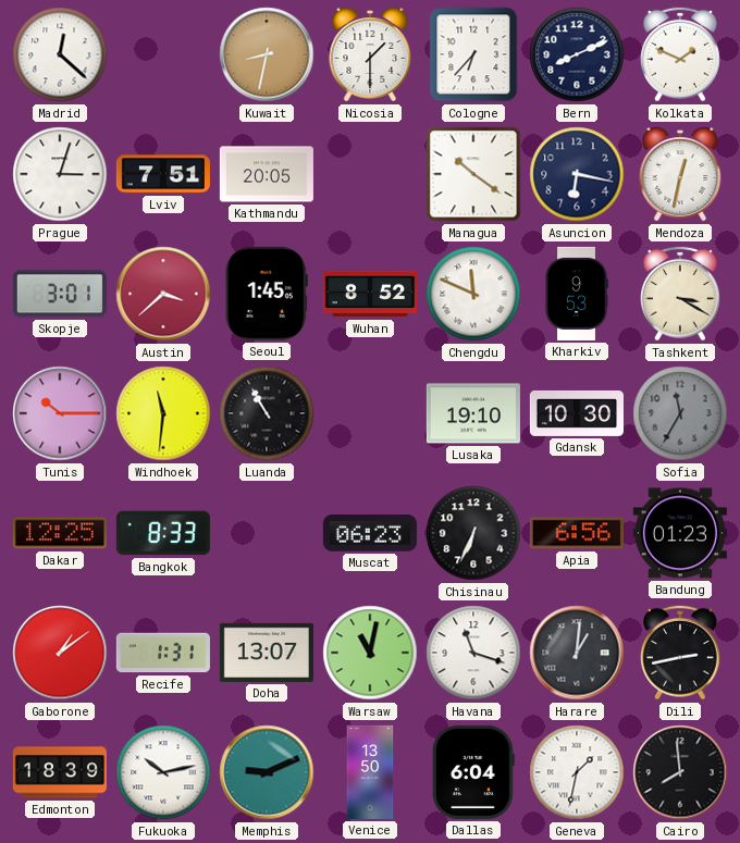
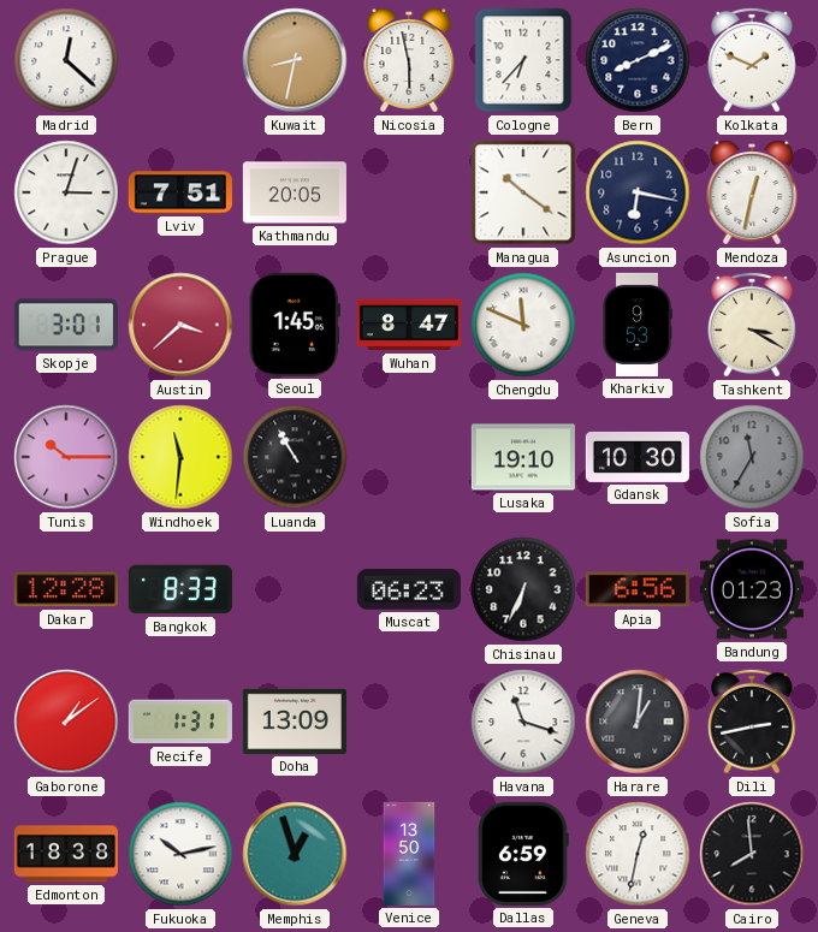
Nicosia: 1:30 -> 5:58 (409, 60)
Wuhan: 8:52 -> 8:47 (409, 325)
Dakar: 12:25 -> 12:28 (66, 589)
Doha: 13:07 -> 13:09 (295, 722)
Warsaw: 11:02 -> none (370, 653)
Edmonton: 18:39 -> 18:38 (66, 854)
Memphis: 9:11 -> 12:57 (295, 854)
Dallas: 6:04 -> 6:59 (524, 854)
Geneva: 1:32 -> 12:32 (638, 854)
